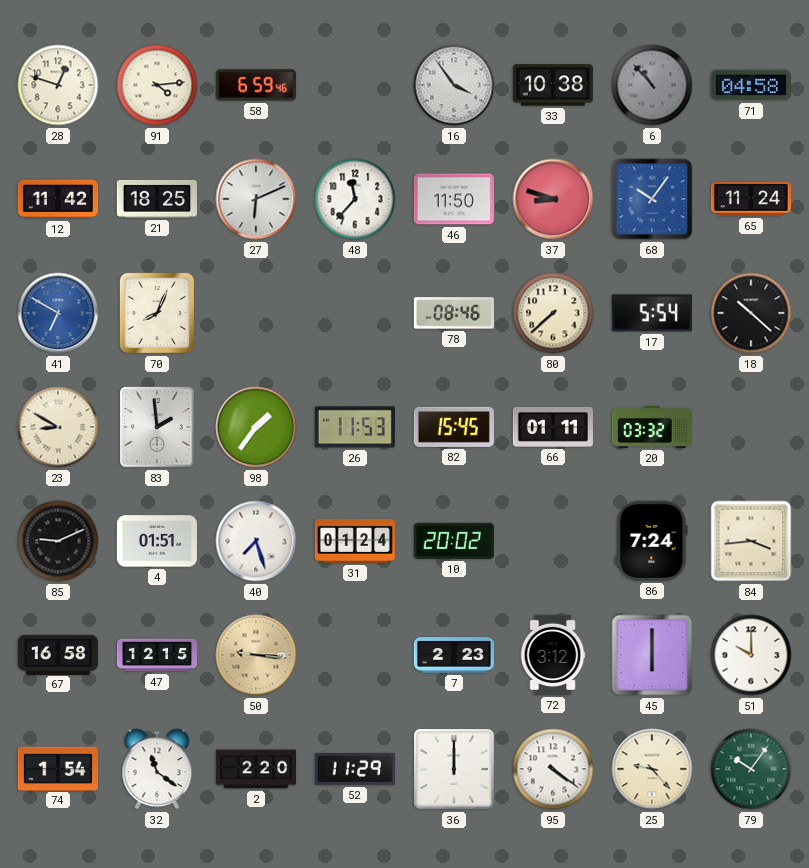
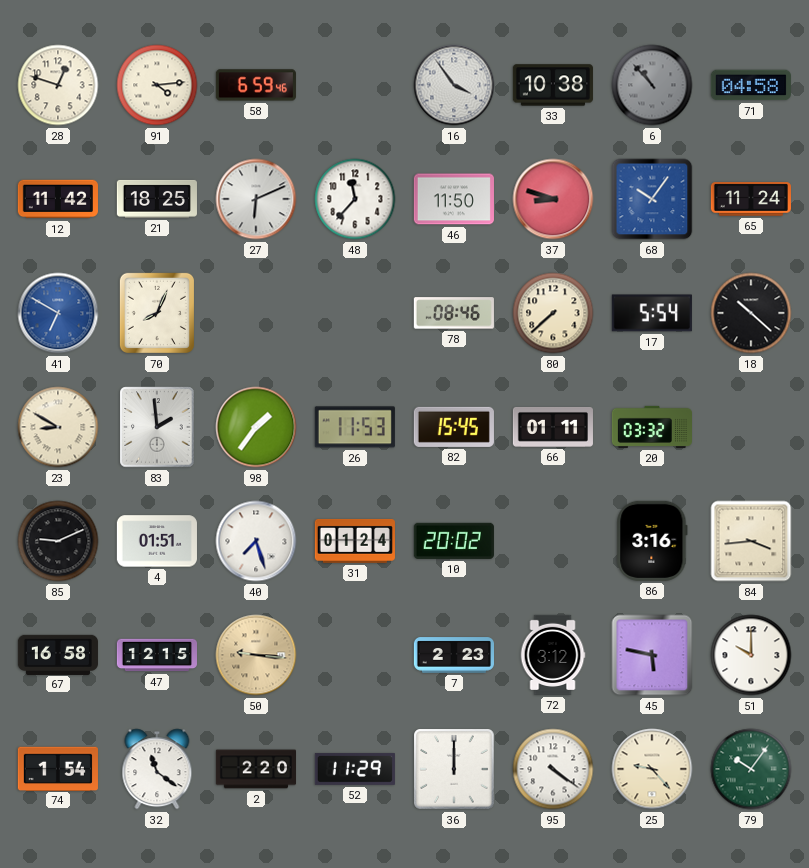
86: 7:24 -> 3:16 (652, 541)
45: 6:00 -> 5:47 (652, 655)
